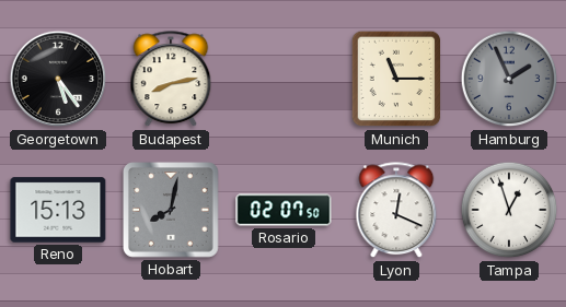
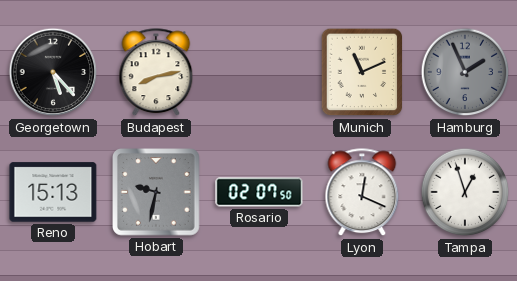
Georgetown: 5:24 -> 5:23 (53, 72)
Munich: 11:15 -> 11:11 (362, 72)
Hobart: 8:02 -> 9:32 (157, 193)
